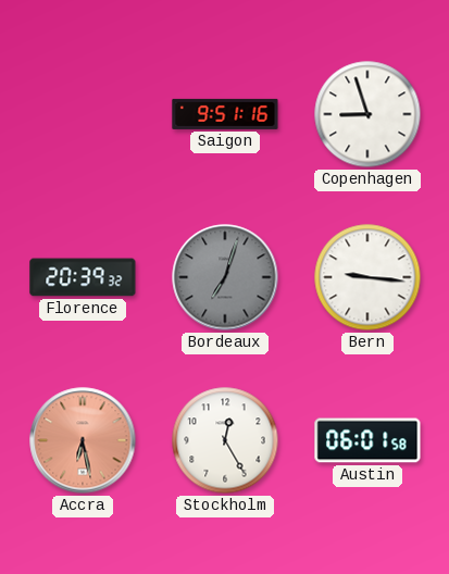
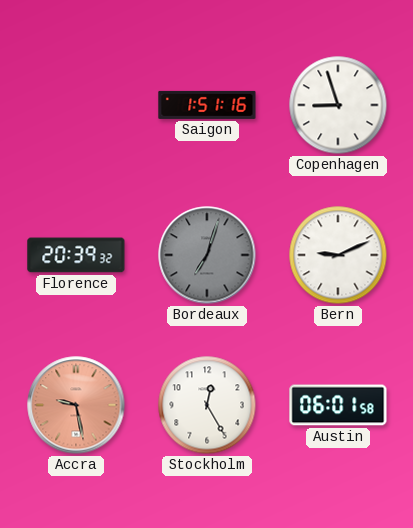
Saigon: 9:51 -> 1:51 (207, 105)
Bern: 9:16 -> 9:11 (338, 255)
Accra: 6:28 -> 9:28 (76, 405)
